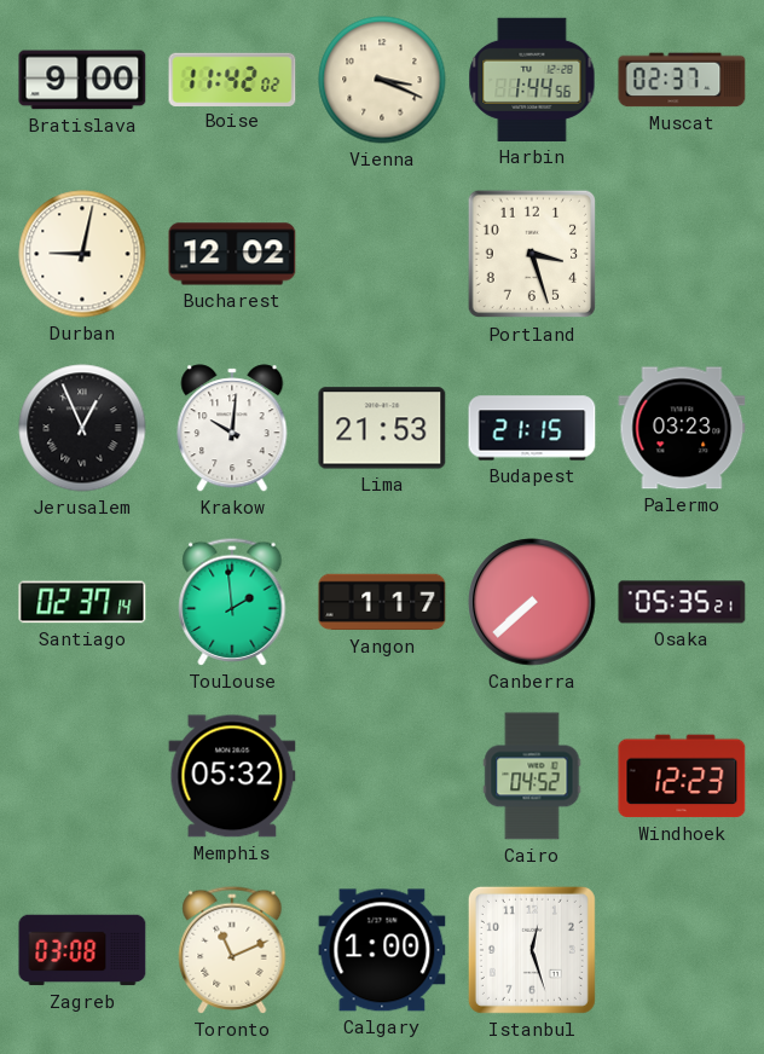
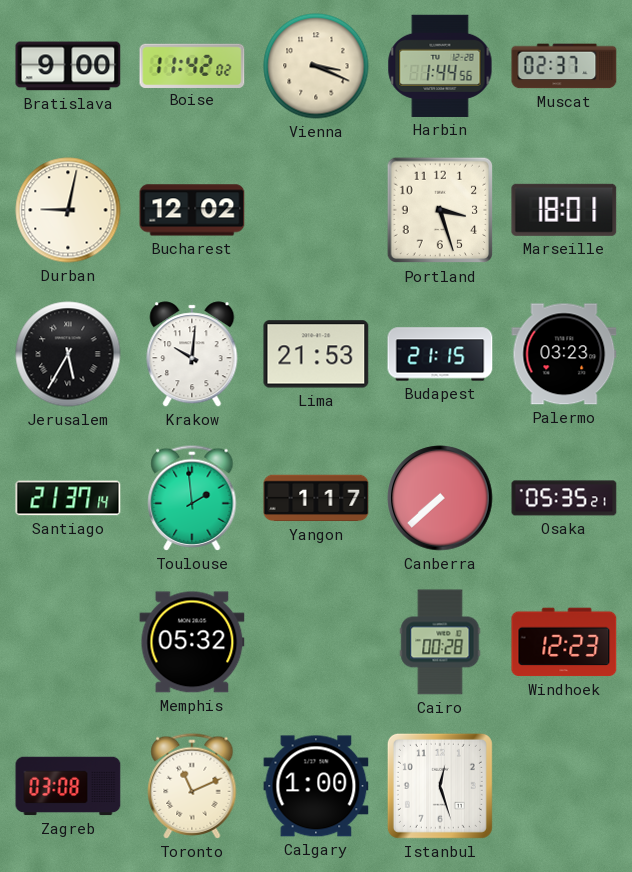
Marseille: none -> 18:01 (564, 210)
Jerusalem: 12:56 -> 5:35 (68, 354)
Santiago: 02:37 -> 21:37 (68, 498)
Cairo: 04:52 -> 00:28 (440, 642)
